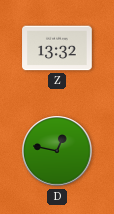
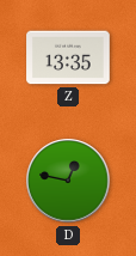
Z: 13:32 -> 13:35 (68, 57)
